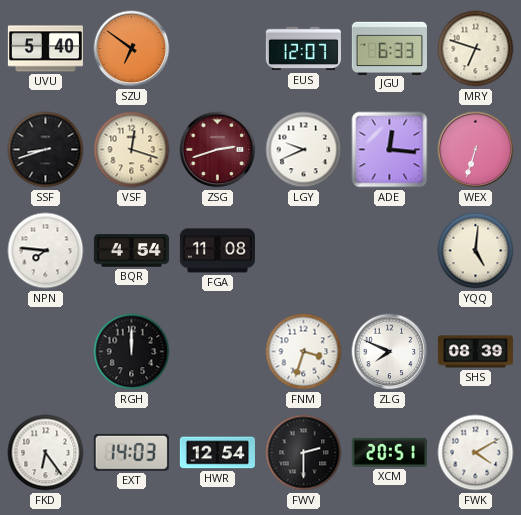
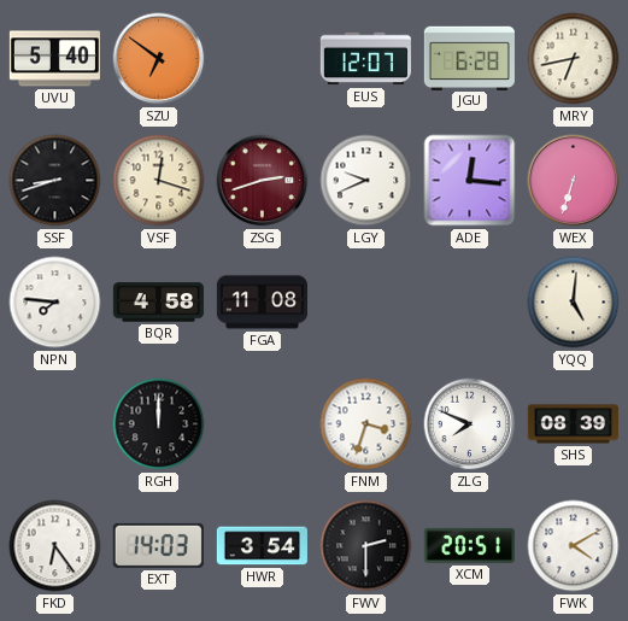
JGU: 6:33 -> 6:28 (469, 58)
MRY: 6:48 -> 6:43 (574, 59)
BQR: 4:54 -> 4:58 (158, 303)
HWR: 12:54 -> 3:54 (262, 546)
